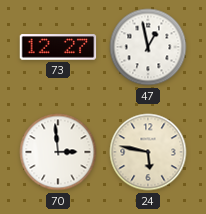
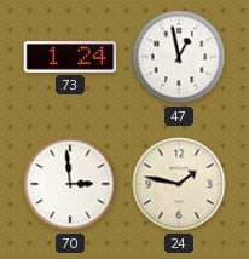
73: 12:27 -> 1:24 (70, 57)
24: 5:47 -> 1:47 (179, 184)
